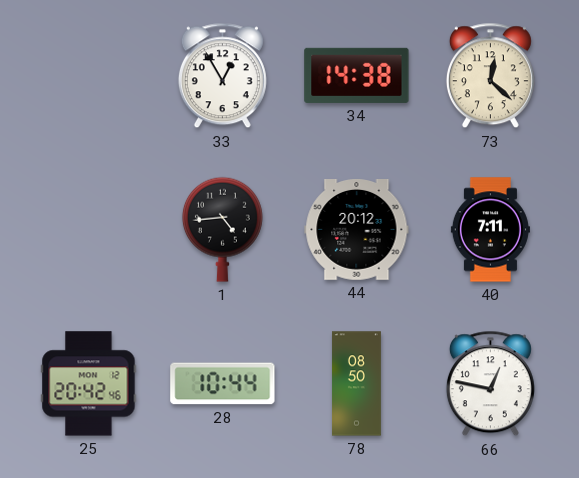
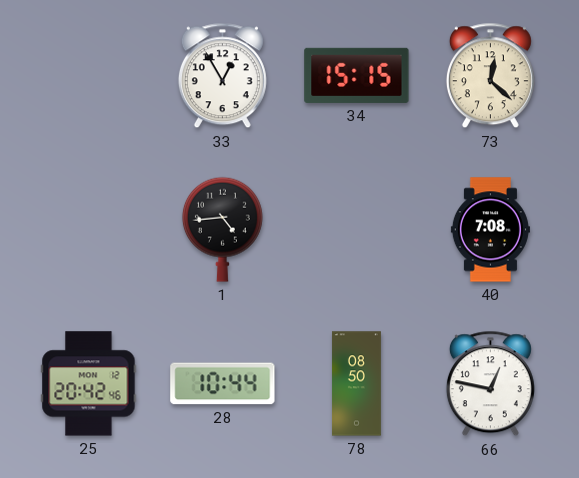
34: 14:38 -> 15:15 (357, 75)
44: 20:12 -> none (357, 230)
40: 7:11 -> 7:08 (490, 230)
